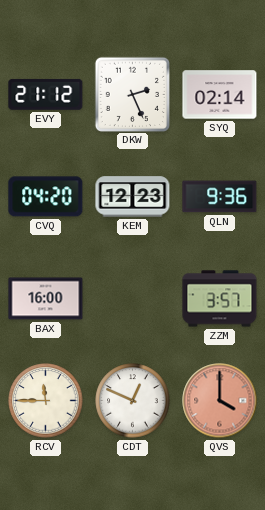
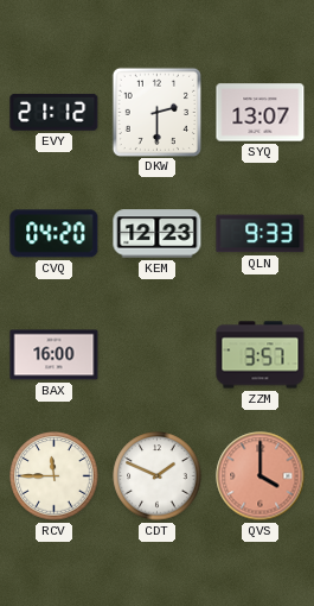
DKW: 2:26 -> 2:30 (156, 112)
SYQ: 02:14 -> 13:07 (261, 113)
QLN: 9:36 -> 9:33 (261, 234)
CDT: 12:49 -> 1:49 (158, 476)
